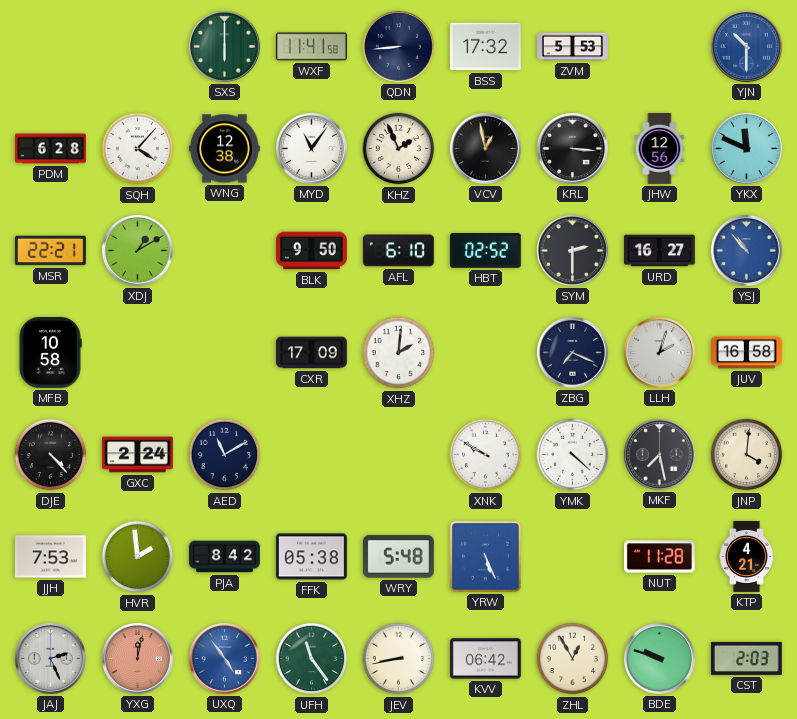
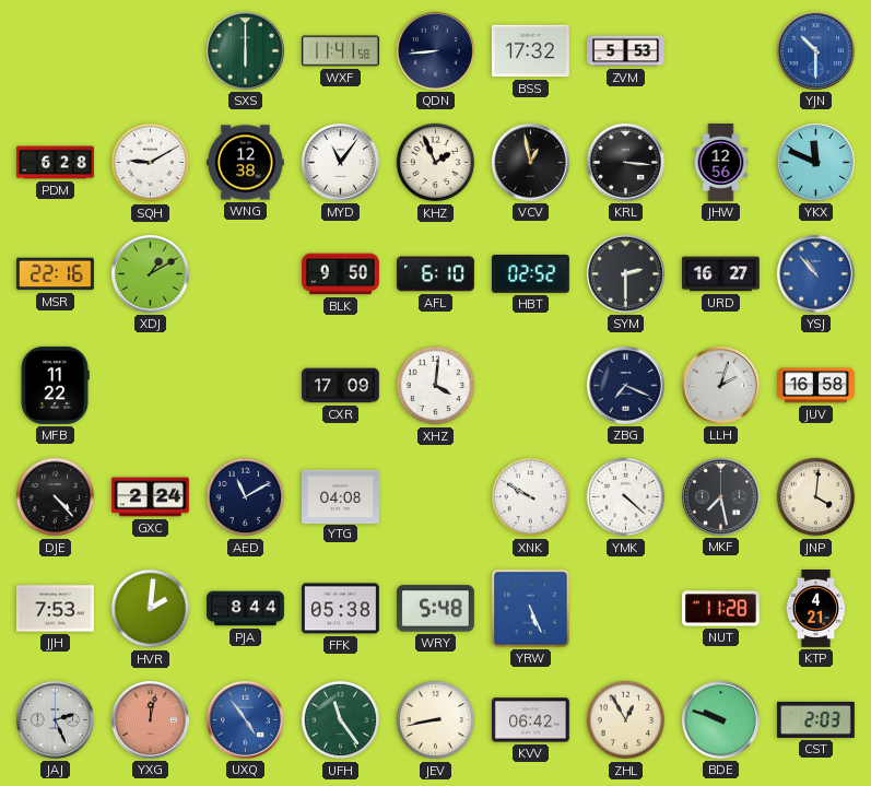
SQH: 4:07 -> 9:10 (151, 163)
MSR: 22:21 -> 22:16 (55, 274)
MFB: 10:58 -> 11:22 (55, 385)
XHZ: 2:01 -> 4:01 (436, 386)
YTG: none -> 04:08 (341, 496)
HVR: 1:59 -> 2:01 (151, 609)
PJA: 8:42 -> 8:44 (246, 609)
